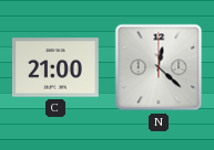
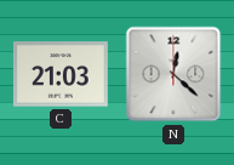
C: 21:00 -> 21:03 (61, 74)
